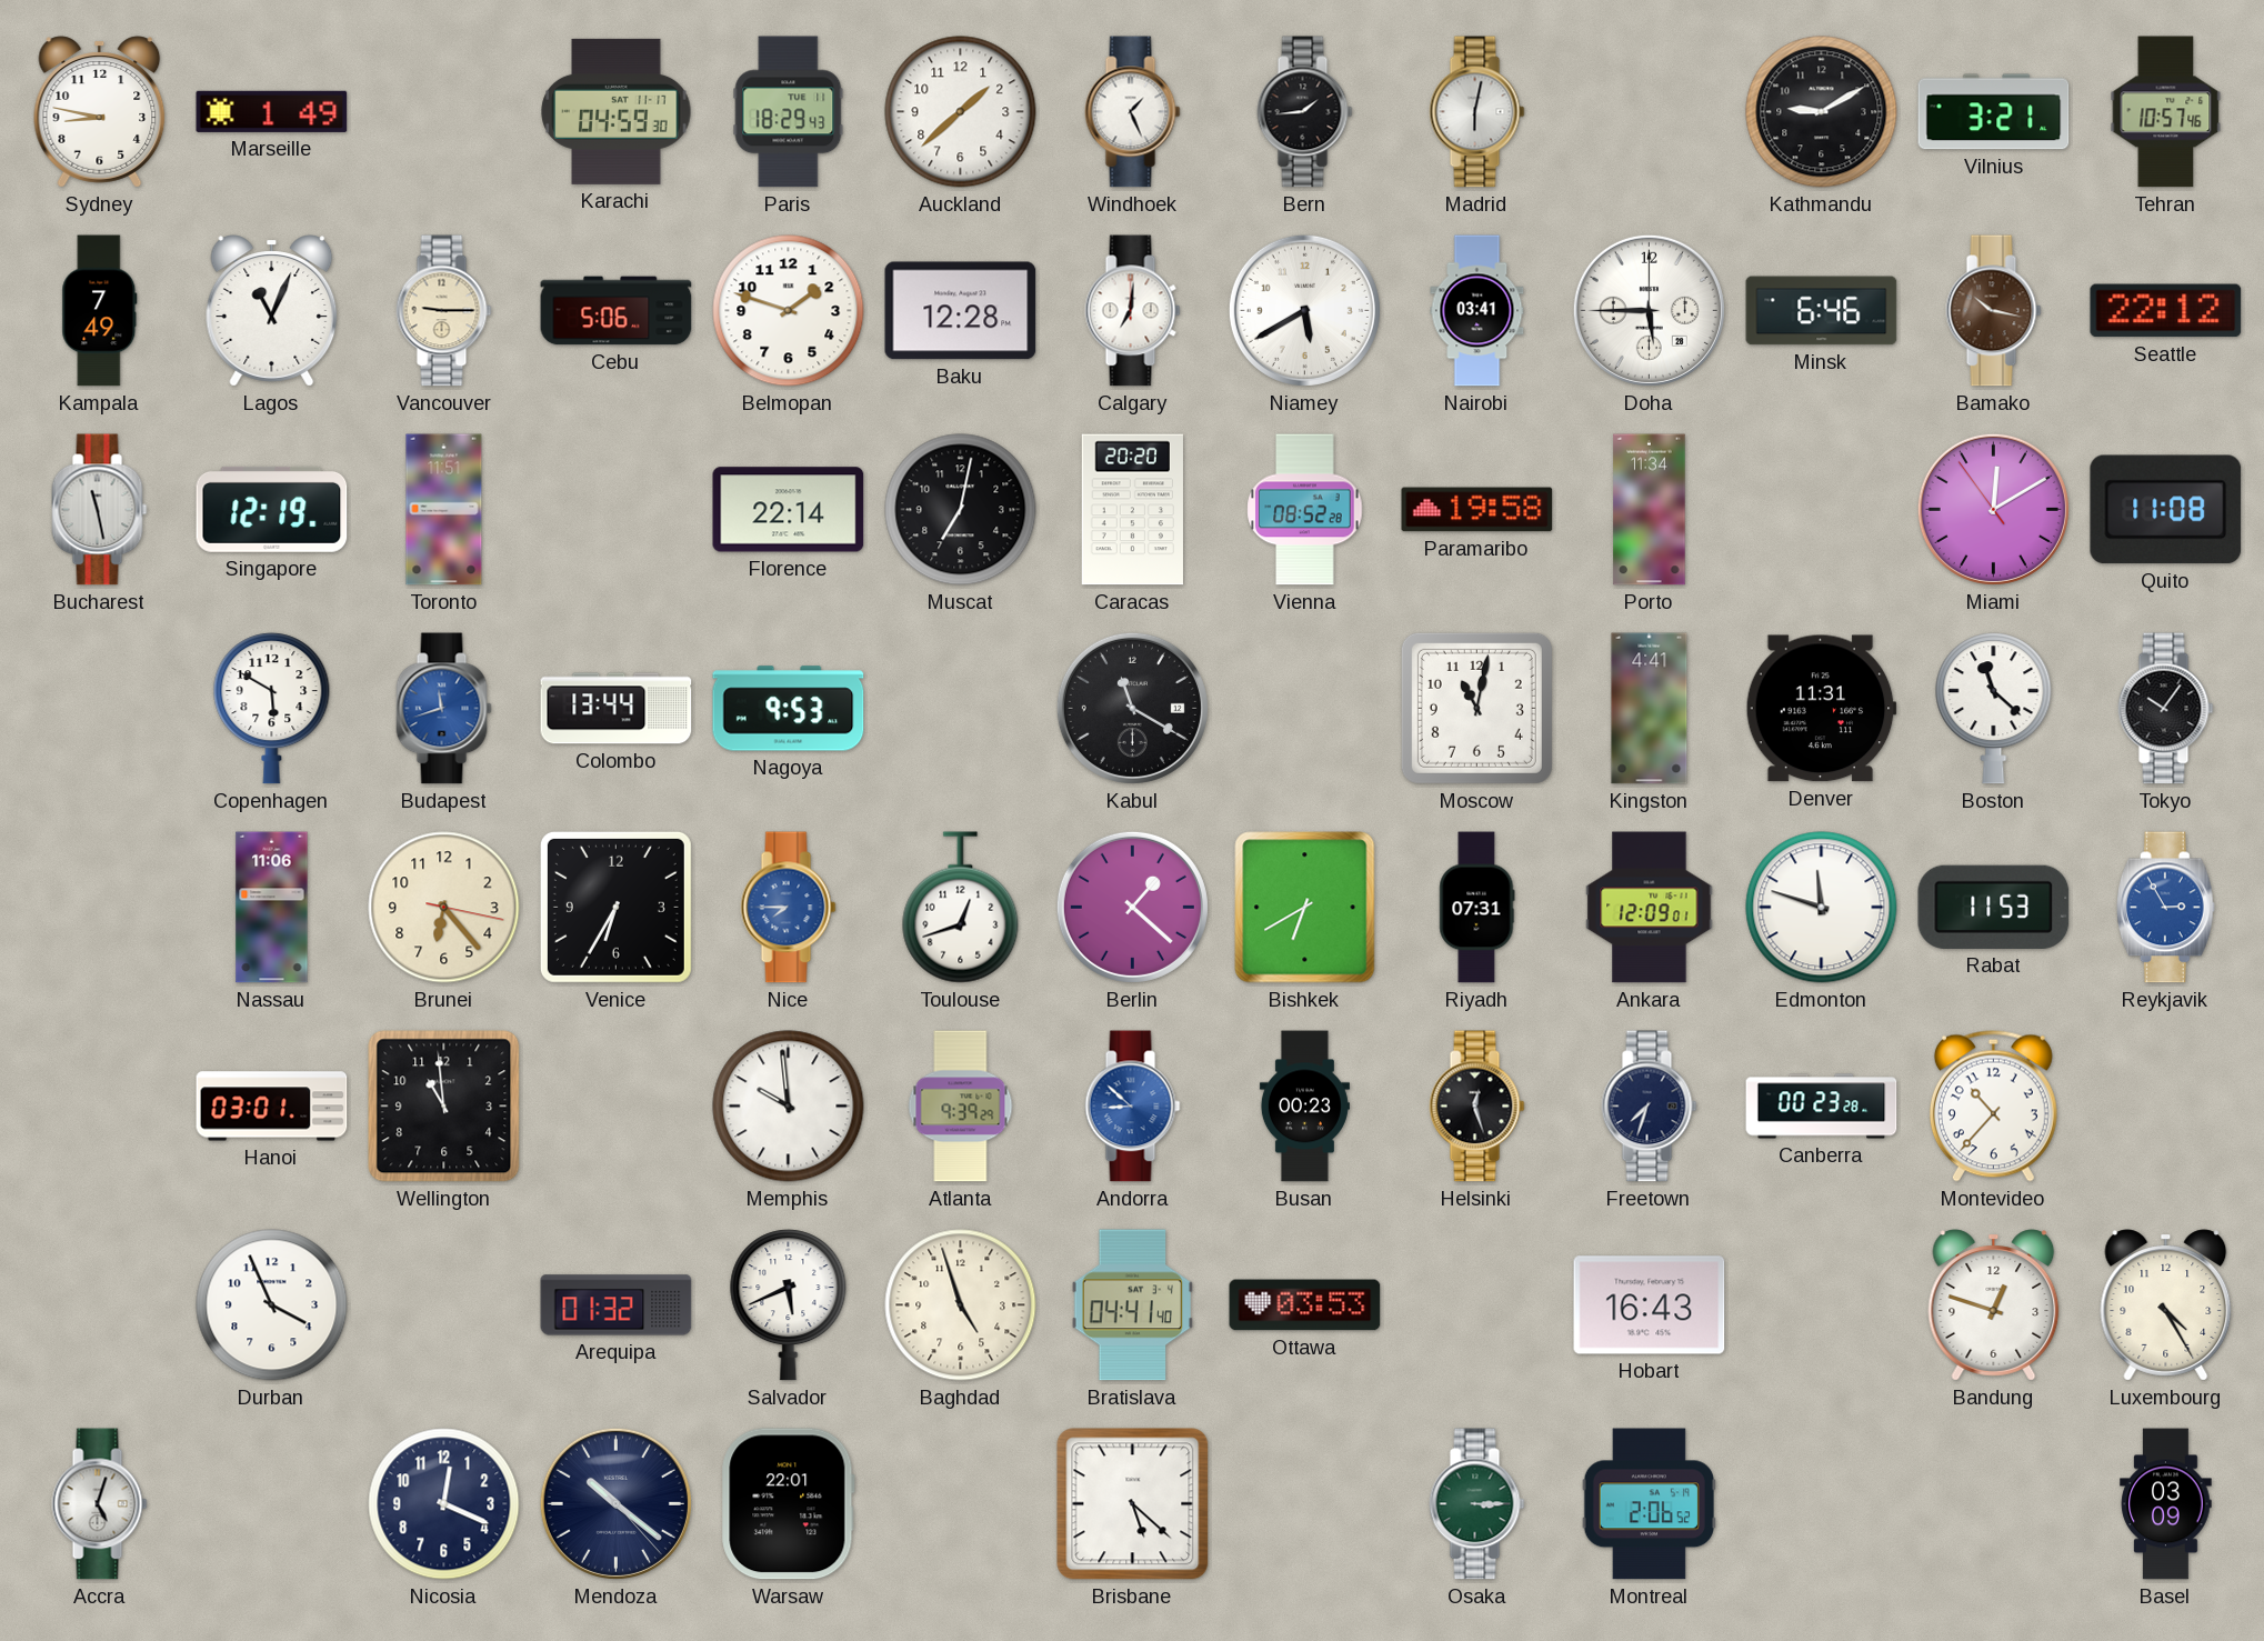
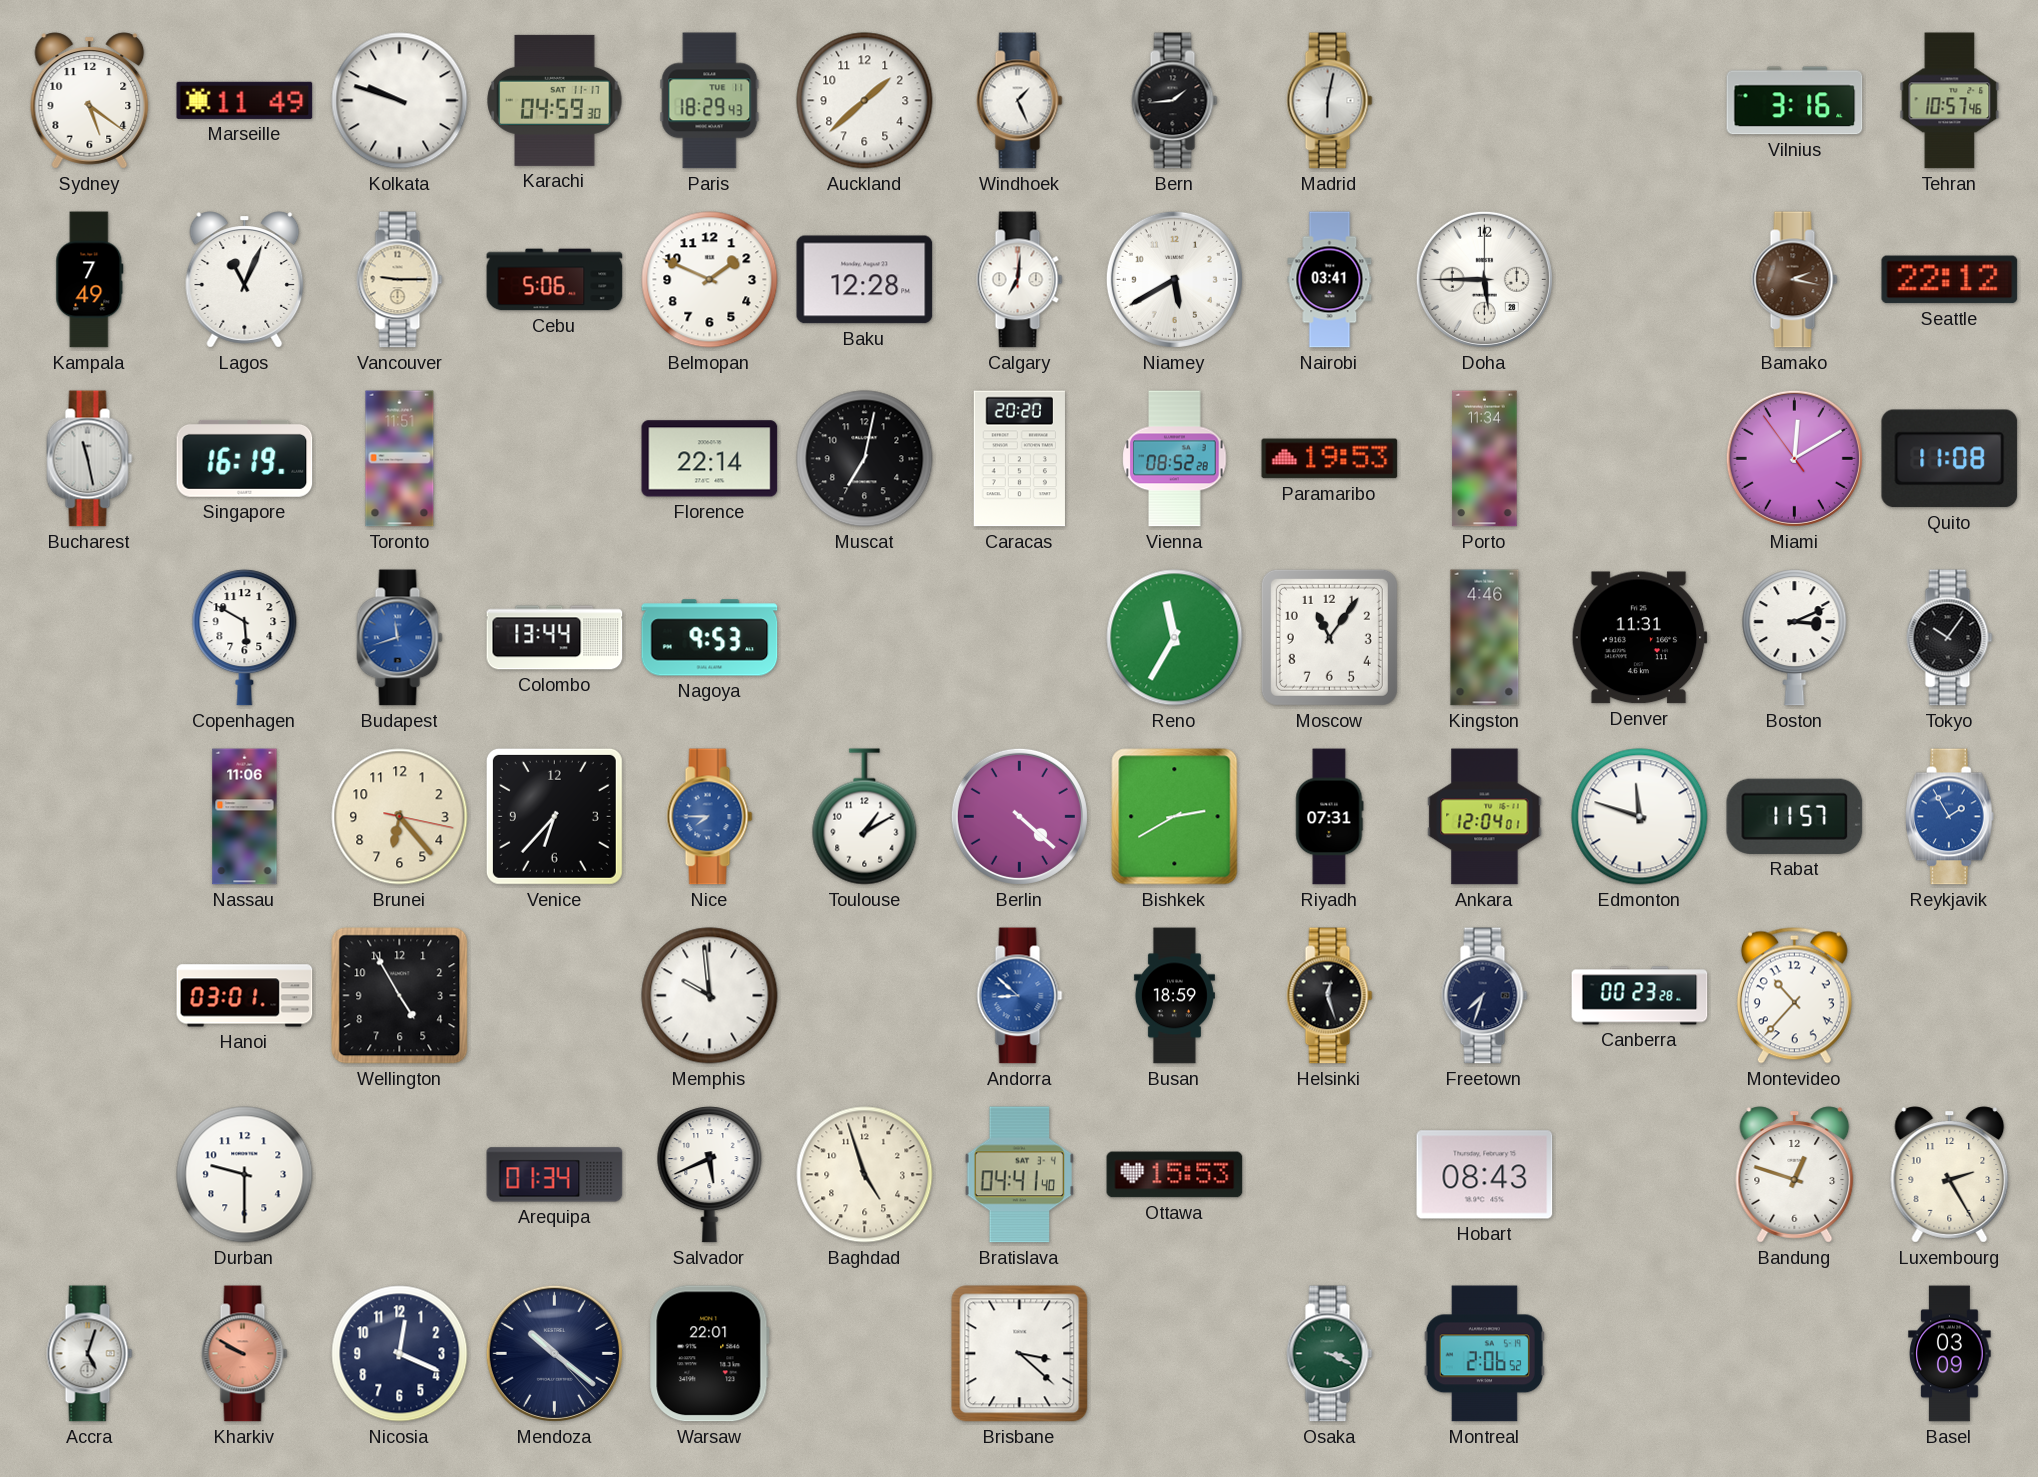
Sydney: 8:47 -> 5:21 (90, 101)
Marseille: 1:49 -> 11:49 (245, 100)
Kolkata: none -> 9:48 (400, 101)
Kathmandu: 9:10 -> none (1822, 112)
Vilnius: 3:21 -> 3:16 (1795, 101)
Belmopan: 1:48 -> 1:49 (710, 280)
Minsk: 6:46 -> none (1822, 311)
Bamako: 10:17 -> 2:17 (1795, 280)
Singapore: 12:19 -> 16:19 (245, 458)
Paramaribo: 19:58 -> 19:53 (1330, 459)
Kabul: 11:20 -> none (1132, 708)
Reno: none -> 11:35 (1175, 638)
Moscow: 11:02 -> 11:06 (1329, 637)
Kingston: 4:41 -> 4:46 (1485, 638)
Boston: 11:22 -> 3:11 (1795, 638)
Venice: 6:35 -> 6:37 (554, 816)
Toulouse: 12:42 -> 1:10 (865, 817)
Berlin: 1:22 -> 4:22 (1019, 816)
Bishkek: 6:40 -> 2:40 (1175, 817)
Ankara: 12:09 -> 12:04 (1485, 817)
Rabat: 11:53 -> 11:57 (1795, 816)
Reykjavik: 2:55 -> 1:55 (1949, 817)
Wellington: 10:59 -> 4:55 (400, 996)
Atlanta: 9:39 -> none (961, 1107)
Busan: 00:23 -> 18:59 (1174, 996)
Durban: 3:56 -> 9:30 (245, 1175)
Arequipa: 01:32 -> 01:34 (555, 1175)
Ottawa: 03:53 -> 15:53 (1175, 1175)
Hobart: 16:43 -> 08:43 (1485, 1175)
Luxembourg: 4:25 -> 2:25 (1950, 1175)
Kharkiv: none -> 9:50 (245, 1354)
Brisbane: 5:22 -> 3:22 (1020, 1354)
Osaka: 3:15 -> 3:19 (1330, 1354)
